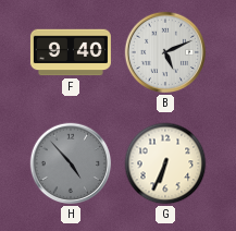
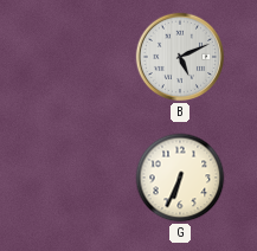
F: 9:40 -> none (71, 52)
H: 4:53 -> none (71, 163)
